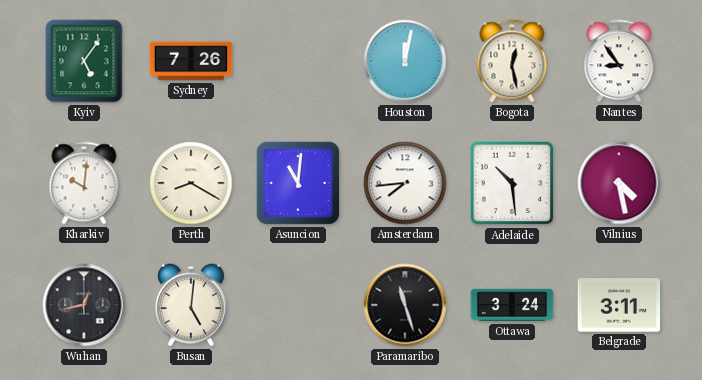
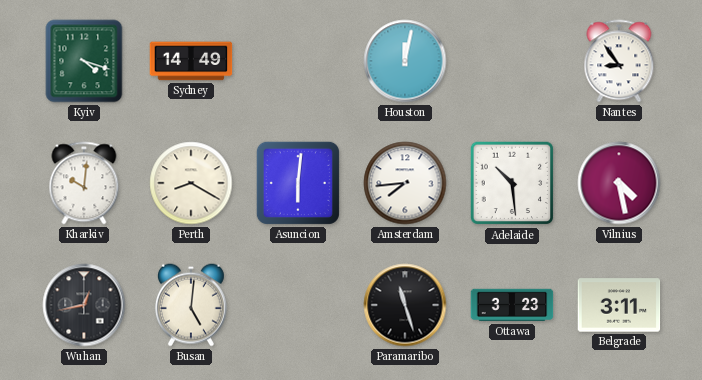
Kyiv: 5:06 -> 4:18 (84, 61)
Sydney: 7:26 -> 14:49 (191, 61)
Bogota: 12:28 -> none (512, 61)
Asuncion: 11:01 -> 6:01 (298, 183)
Ottawa: 3:24 -> 3:23 (512, 305)
